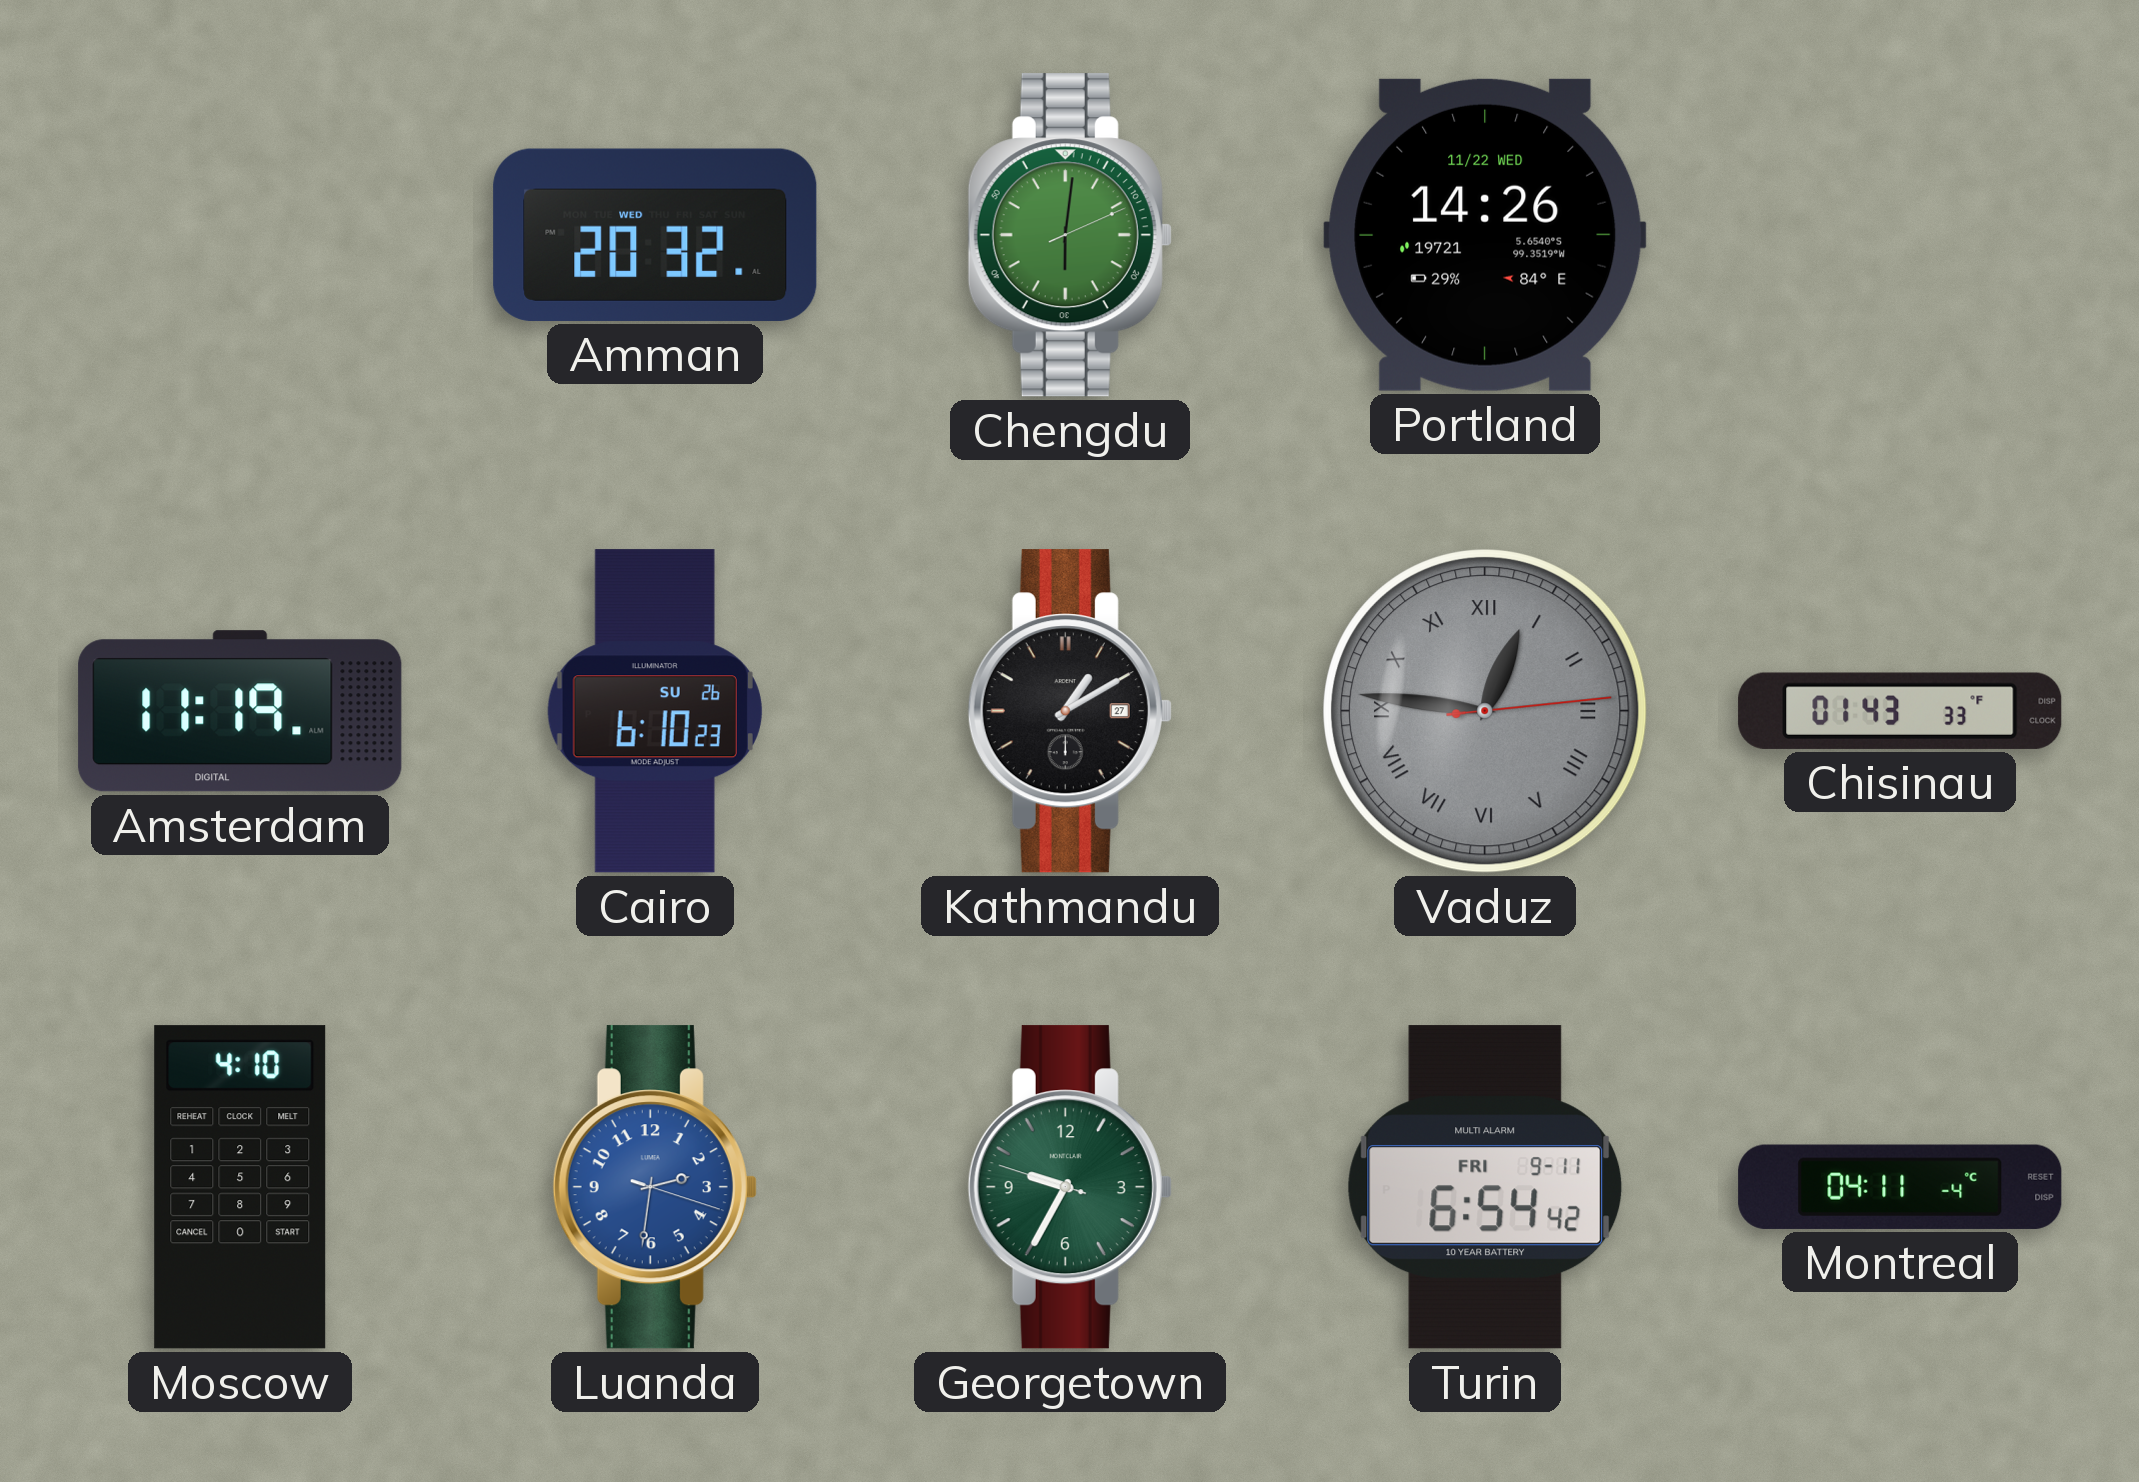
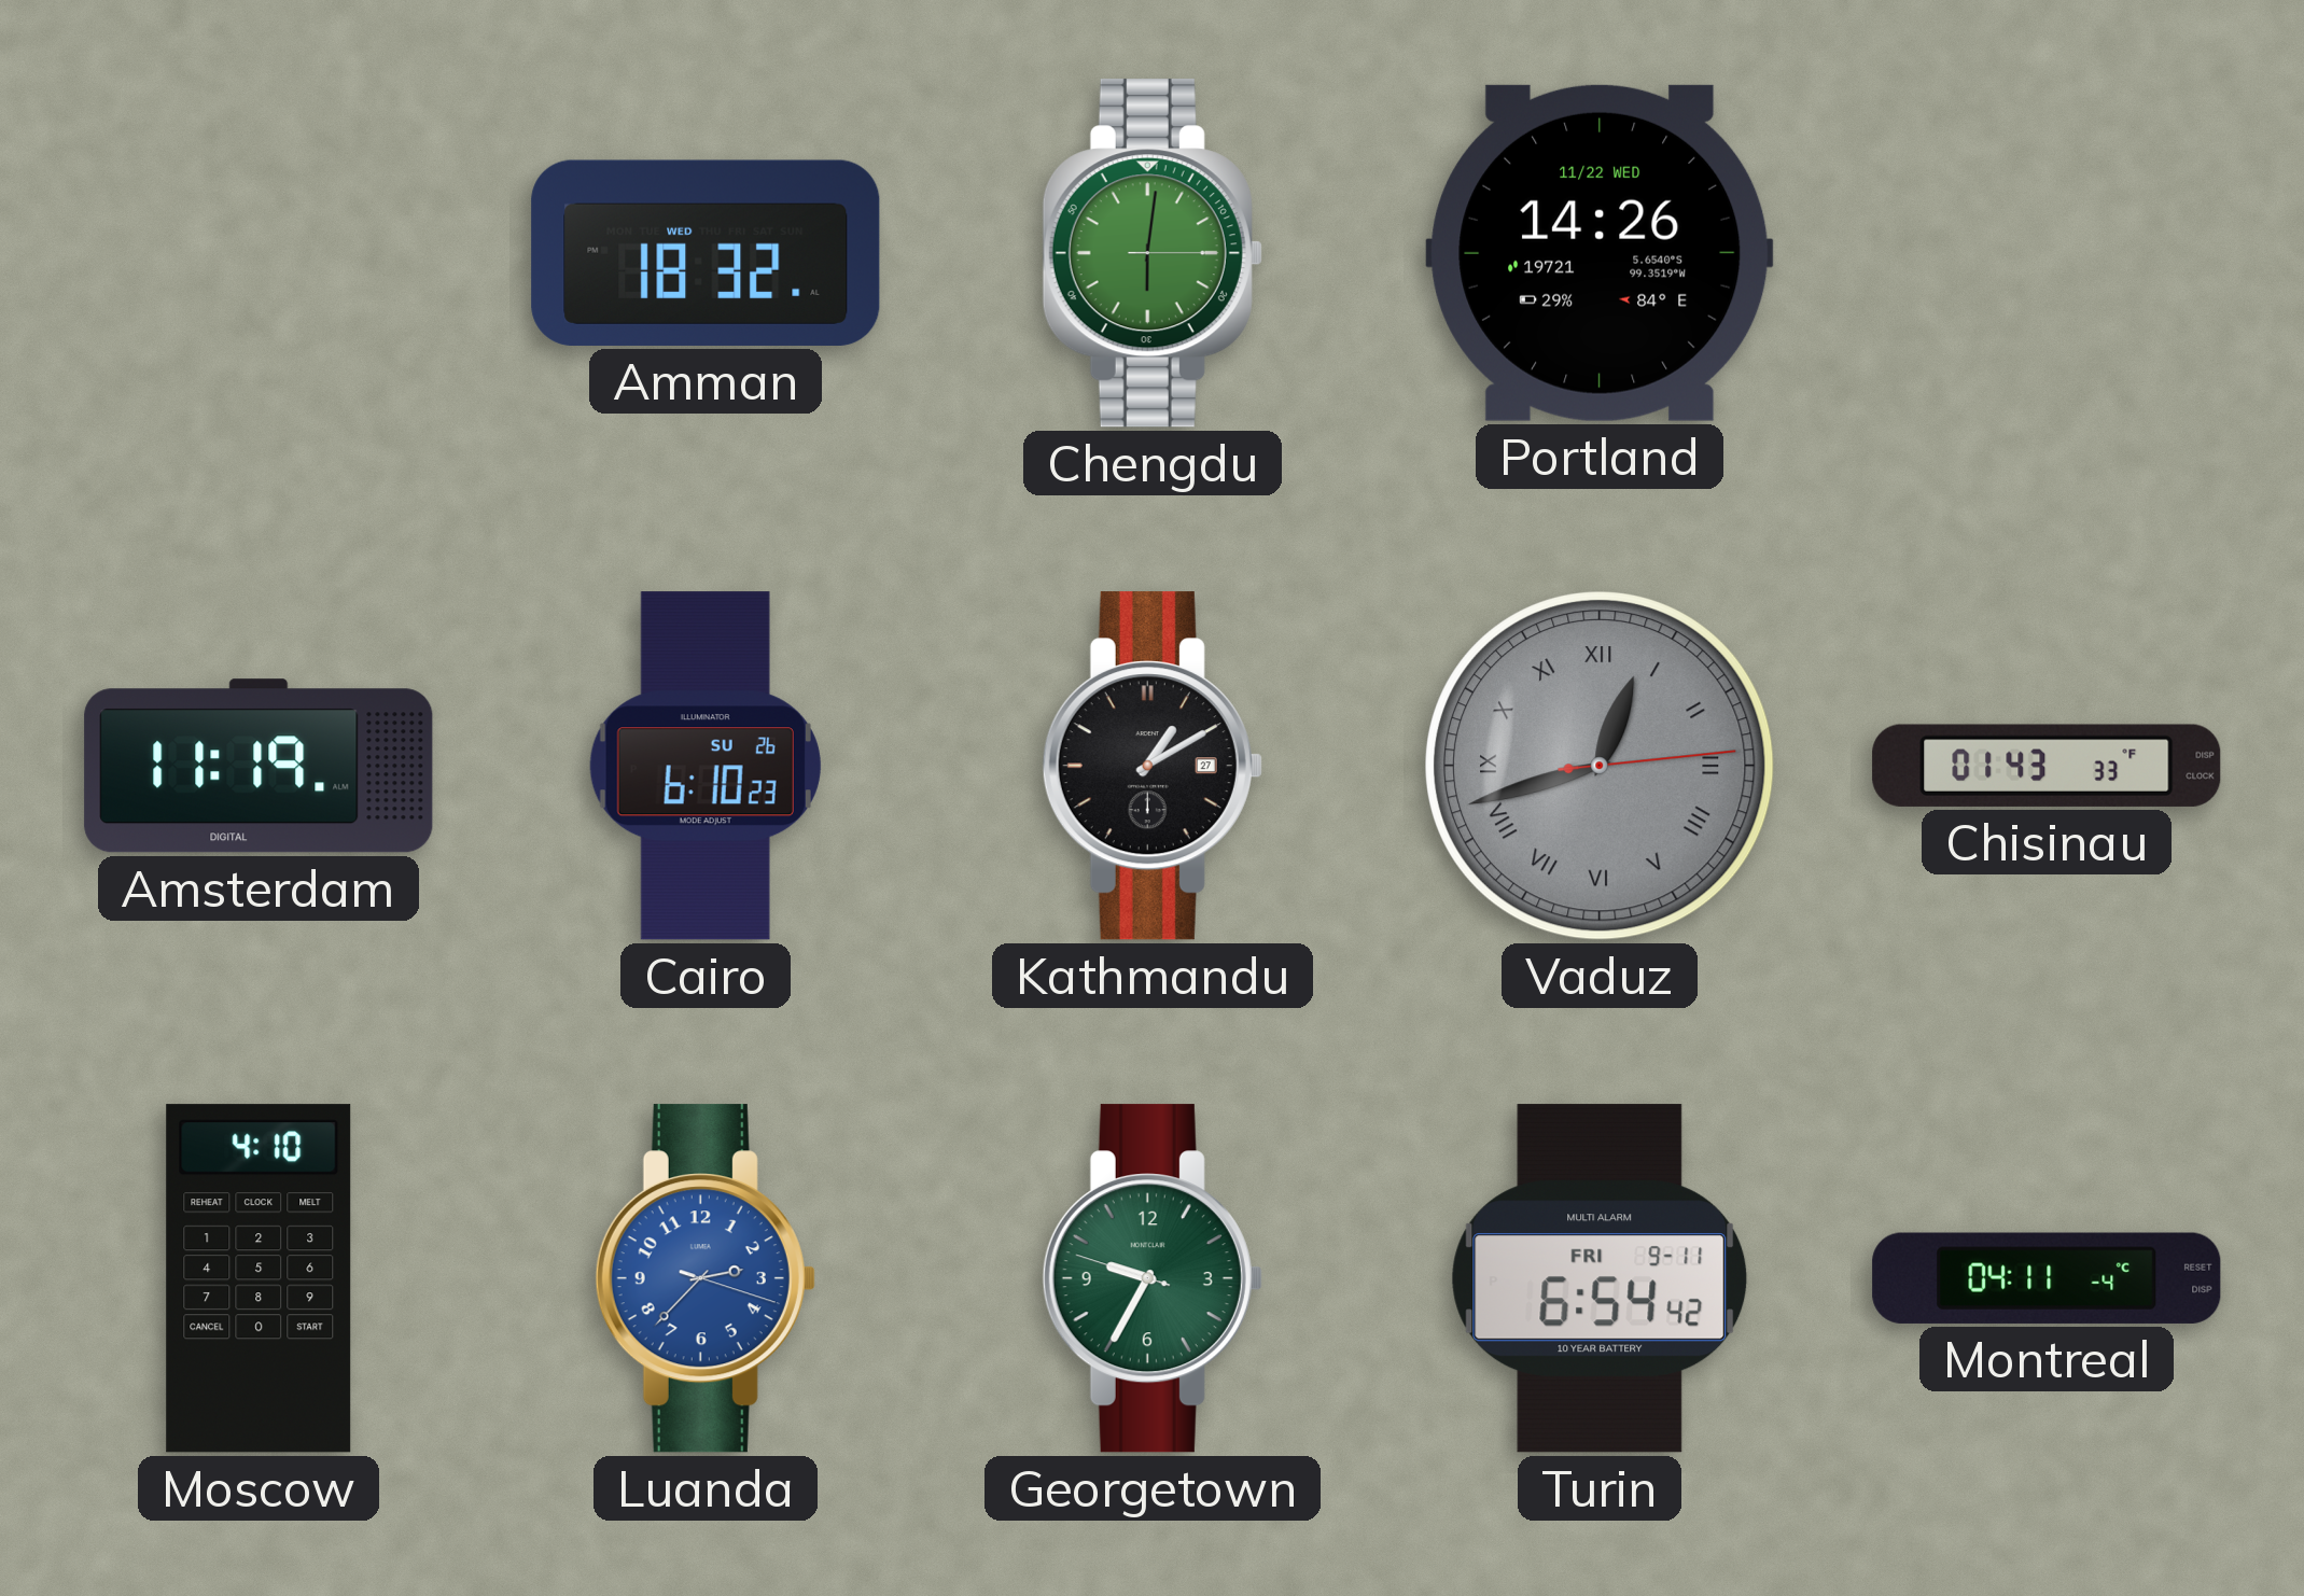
Amman: 20:32 -> 18:32 (706, 253)
Chengdu: 6:01:11 -> 6:01:15 (1153, 253)
Vaduz: 12:46 -> 12:42 (1600, 766)
Luanda: 2:31 -> 2:37 (706, 1278)
